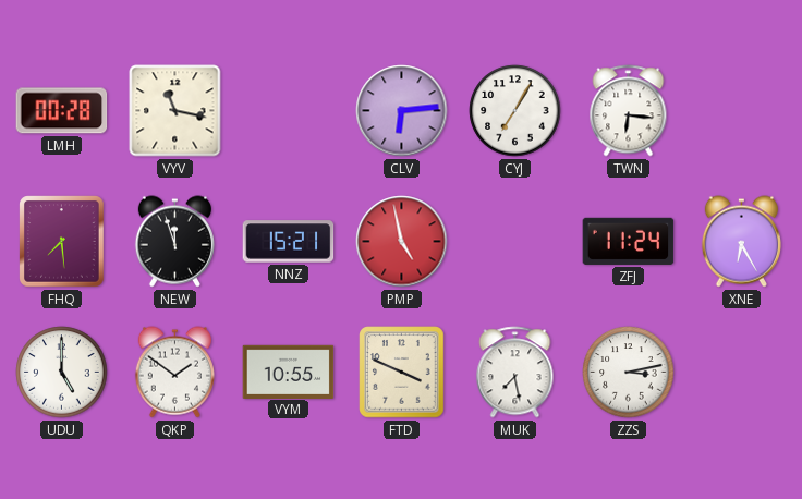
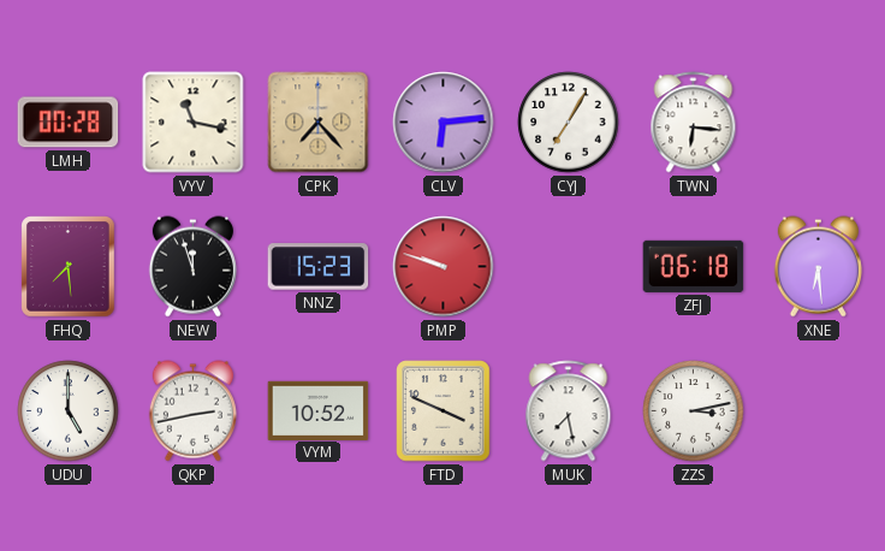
CPK: none -> 7:23 (319, 123)
NNZ: 15:21 -> 15:23 (319, 267)
PMP: 4:58 -> 9:48 (444, 267)
ZFJ: 11:24 -> 06:18 (694, 266)
XNE: 6:25 -> 6:29 (818, 267)
QKP: 1:51 -> 2:43 (192, 411)
VYM: 10:55 -> 10:52 (319, 410)
